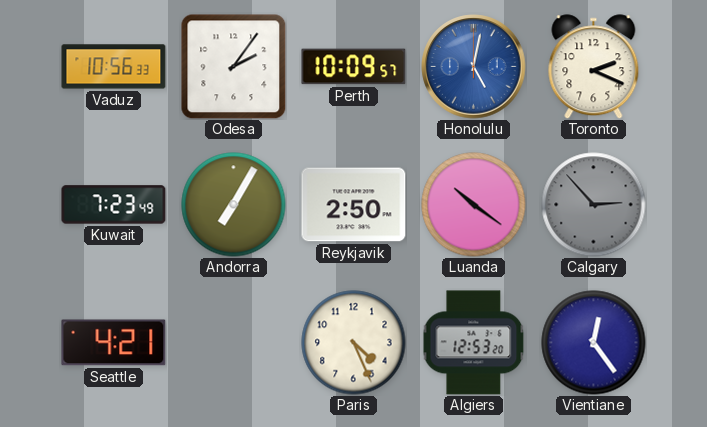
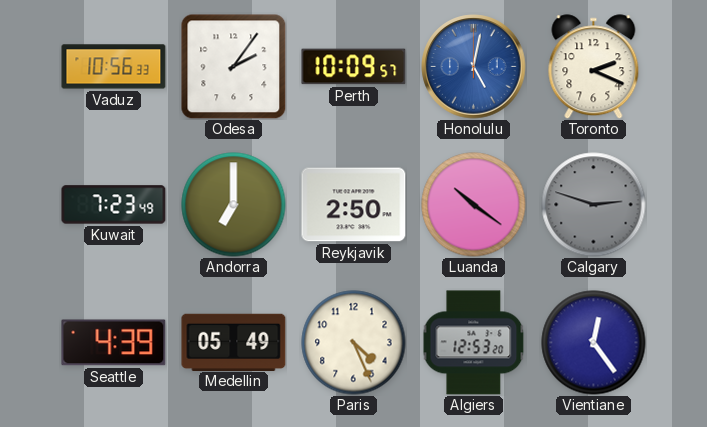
Andorra: 7:05 -> 7:00 (234, 205)
Calgary: 2:53 -> 2:48 (594, 205)
Seattle: 4:21 -> 4:39 (114, 343)
Medellin: none -> 05:49 (234, 342)
